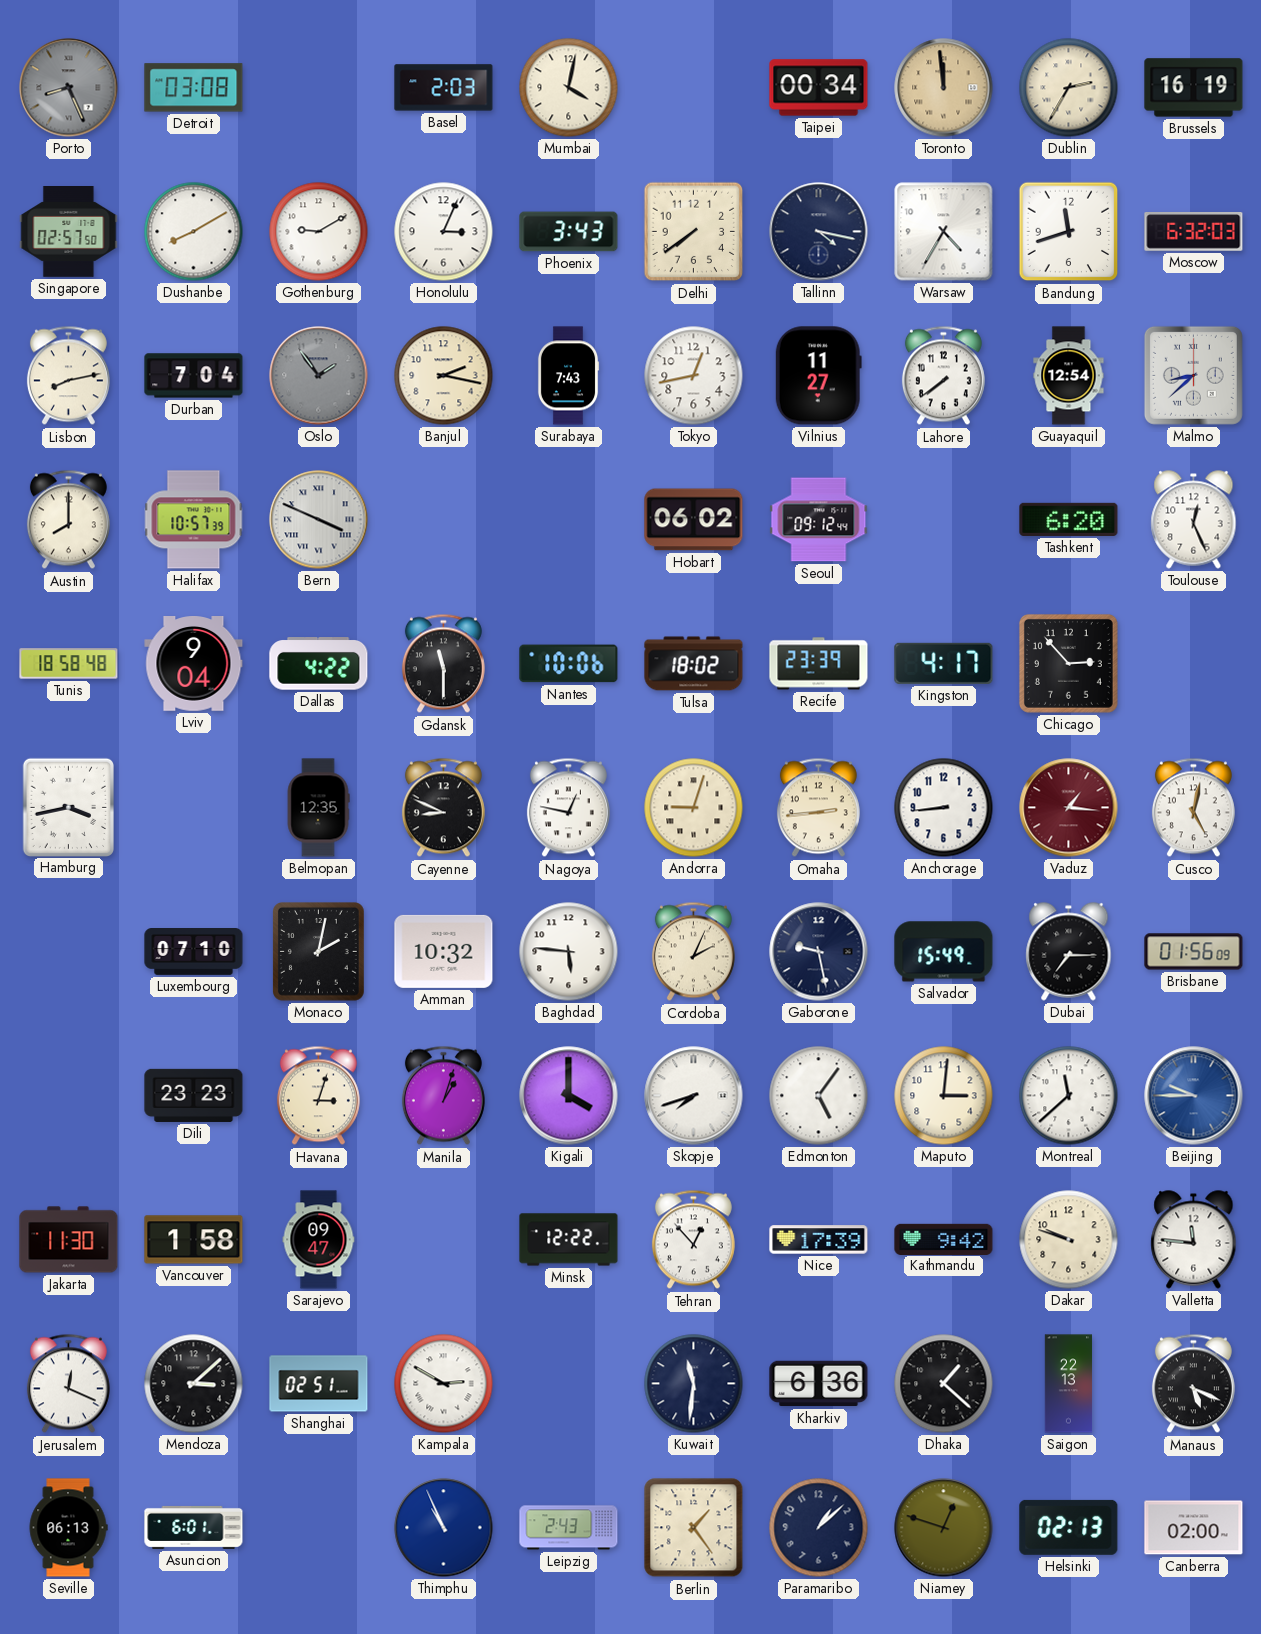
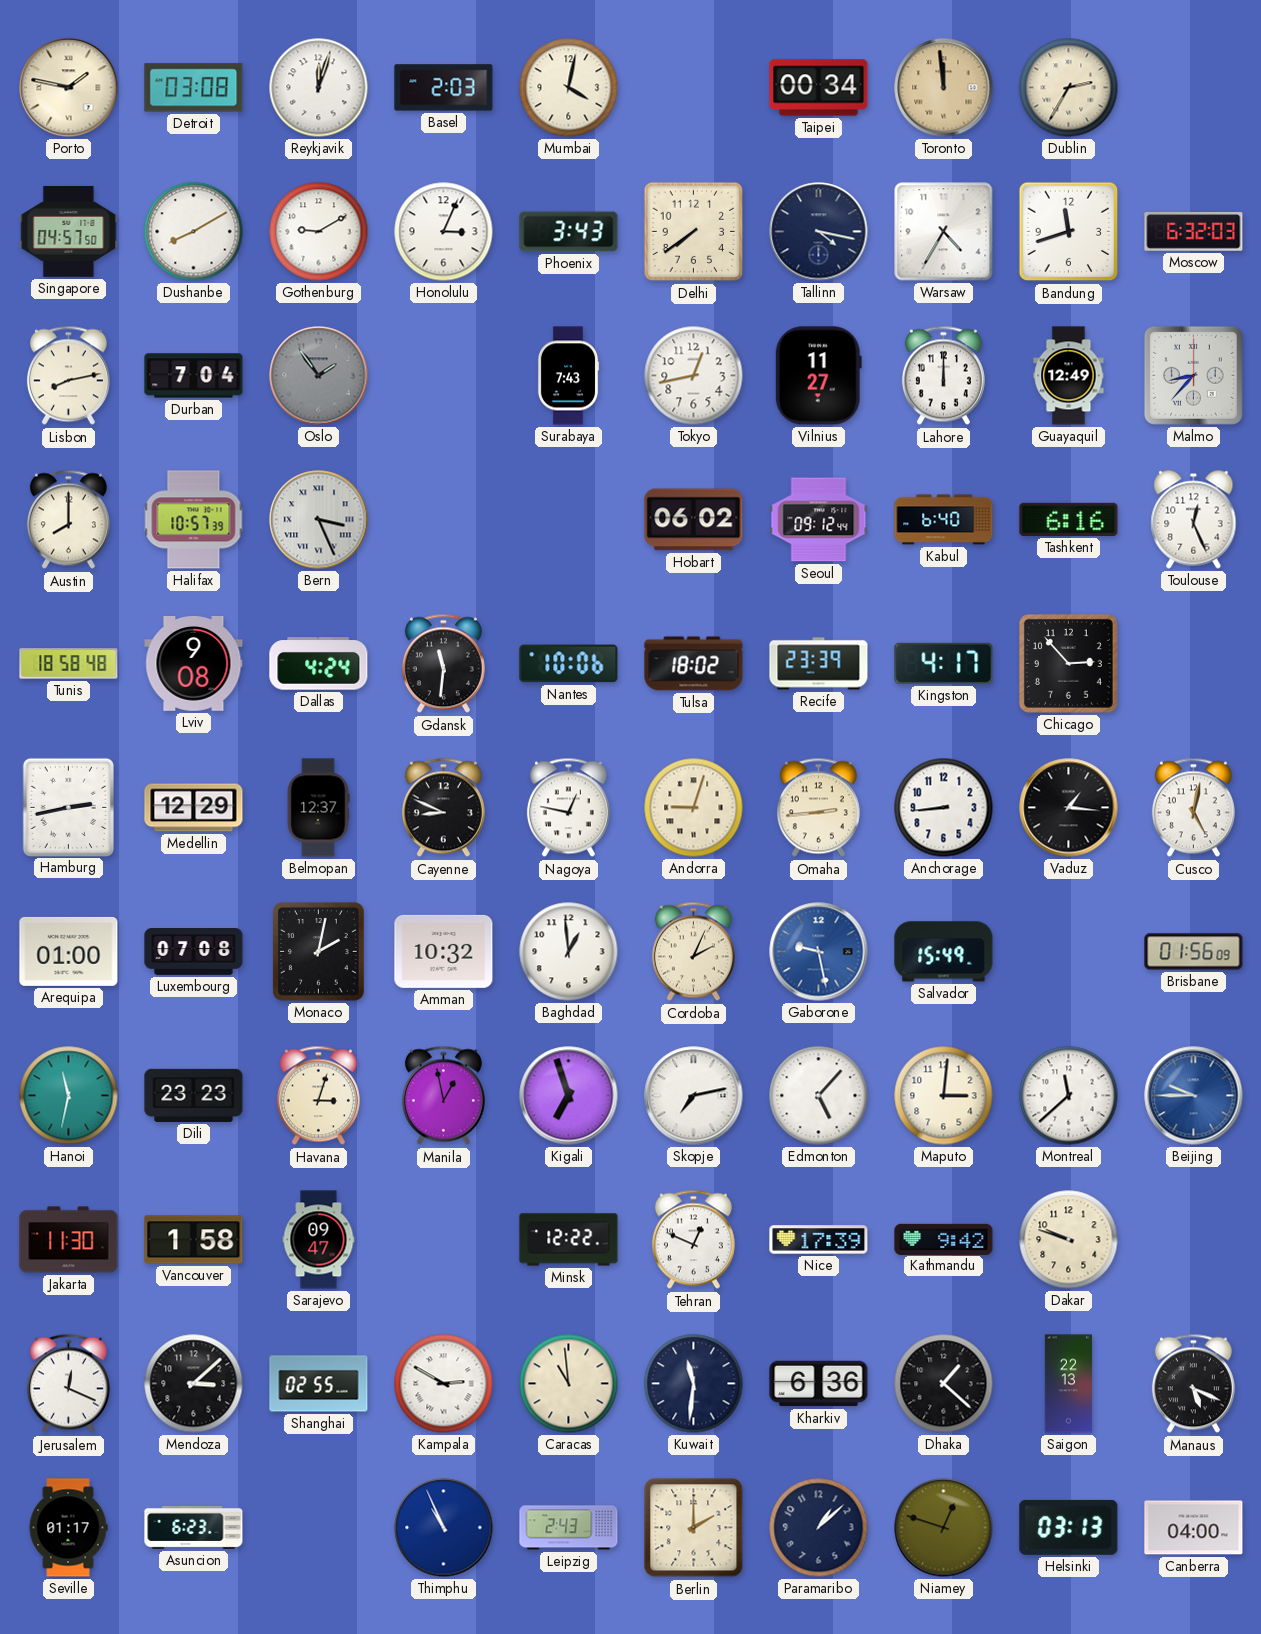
Porto: 8:26 -> 1:47 (69, 88)
Porto dial: grey -> cream (69, 88)
Reykjavik: none -> 12:03 (319, 88)
Brussels: 16:19 -> none (1194, 88)
Singapore: 02:57 -> 04:57 (69, 232)
Banjul: 2:17 -> none (444, 376)
Lahore: 7:39 -> 12:00 (943, 376)
Guayaquil: 12:54 -> 12:49 (1069, 376)
Malmo: 8:38 -> 8:37 (1193, 375)
Bern: 3:49 -> 3:26 (319, 520)
Kabul: none -> 6:40 (944, 520)
Tashkent: 6:20 -> 6:16 (1069, 519)
Lviv: 9:04 -> 9:08 (194, 664)
Dallas: 4:22 -> 4:24 (319, 664)
Gdansk: 11:30 -> 11:31 (443, 664)
Hamburg: 3:43 -> 2:43 (68, 807)
Medellin: none -> 12:29 (194, 808)
Belmopan: 12:35 -> 12:37 (318, 808)
Vaduz dial: burgundy -> black (1069, 808)
Arequipa: none -> 01:00 (69, 951)
Luxembourg: 07:10 -> 07:08 (194, 952)
Baghdad: 5:46 -> 12:59 (569, 952)
Gaborone dial: navy -> blue (819, 952)
Dubai: 7:15 -> none (1069, 952)
Hanoi: none -> 11:32 (69, 1096)
Manila: 1:03 -> 12:58 (443, 1096)
Kigali: 4:00 -> 6:57 (569, 1096)
Skopje: 7:42 -> 7:13 (694, 1096)
Edmonton: 5:06 -> 5:07 (819, 1096)
Tehran: 12:53 -> 12:49 (693, 1240)
Valletta: 11:46 -> none (1194, 1240)
Shanghai: 02:51 -> 02:55 (319, 1384)
Caracas: none -> 10:59 (569, 1384)
Seville: 06:13 -> 01:17 (68, 1528)
Asuncion: 6:01 -> 6:23 (194, 1527)
Berlin: 1:24 -> 2:00 (694, 1528)
Helsinki: 02:13 -> 03:13 (1069, 1527)
Canberra: 02:00 -> 04:00 (1194, 1528)
